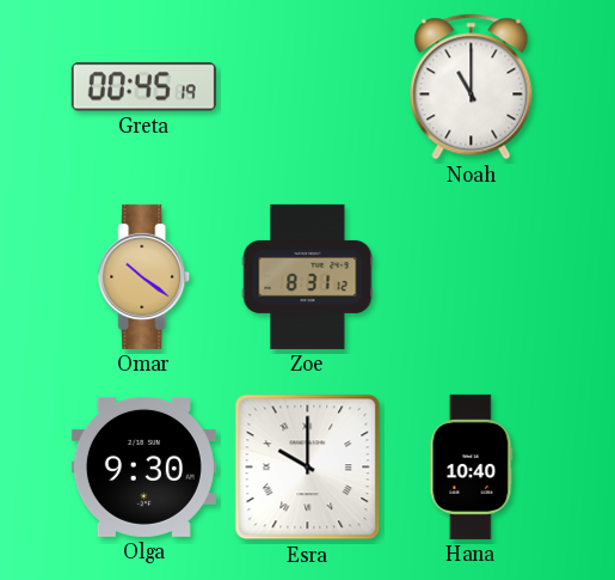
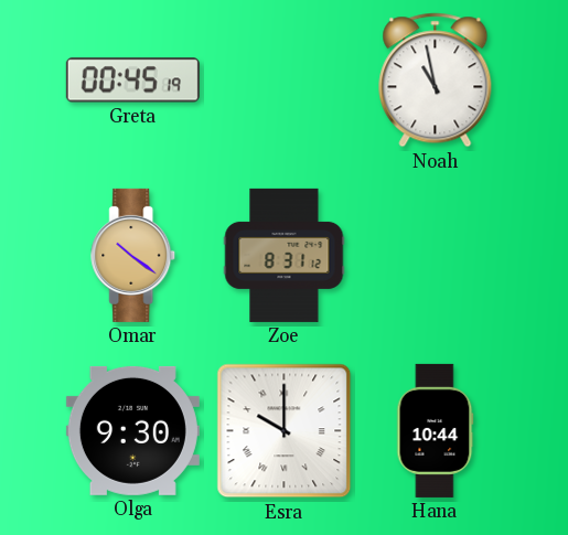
Noah: 11:00 -> 10:58 (436, 81)
Hana: 10:40 -> 10:44 (436, 430)
